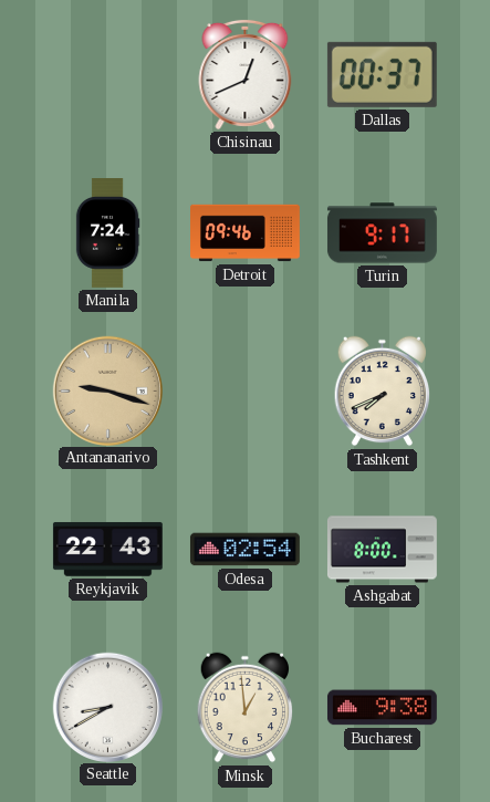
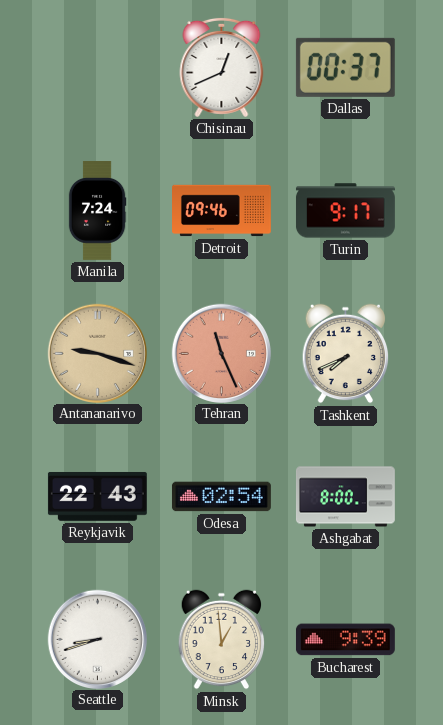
Tehran: none -> 11:26 (221, 353)
Seattle: 8:40 -> 8:42 (97, 639)
Bucharest: 9:38 -> 9:39 (345, 640)
